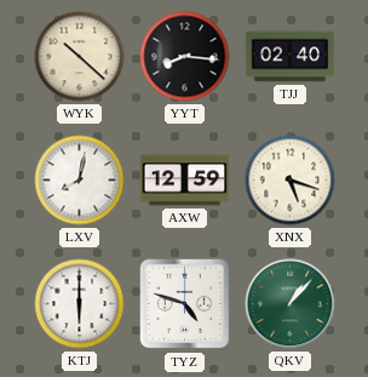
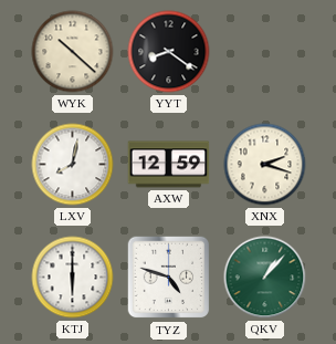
YYT: 8:16 -> 8:21 (169, 52)
TJJ: 02:40 -> none (291, 57)
XNX: 5:18 -> 2:18 (265, 165)
